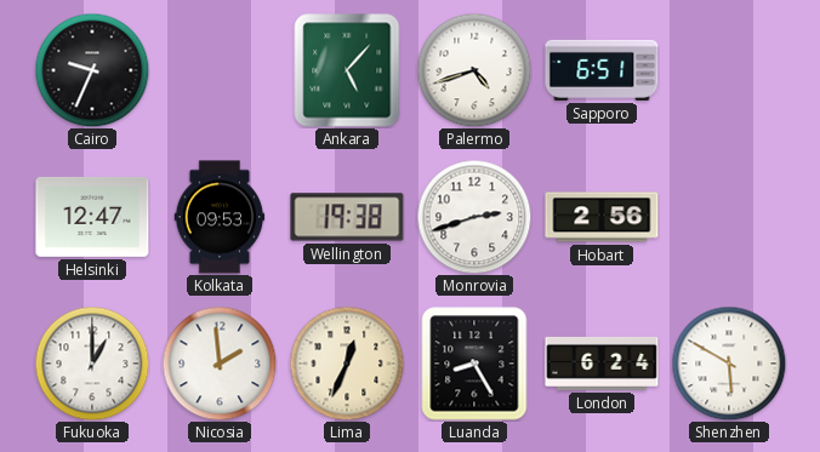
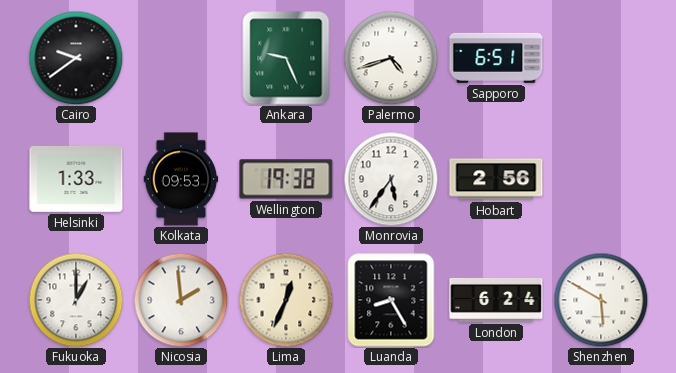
Cairo: 9:34 -> 9:39 (76, 58)
Ankara: 5:07 -> 9:26 (286, 58)
Helsinki: 12:47 -> 1:33 (76, 179)
Monrovia: 2:42 -> 5:36 (391, 179)
